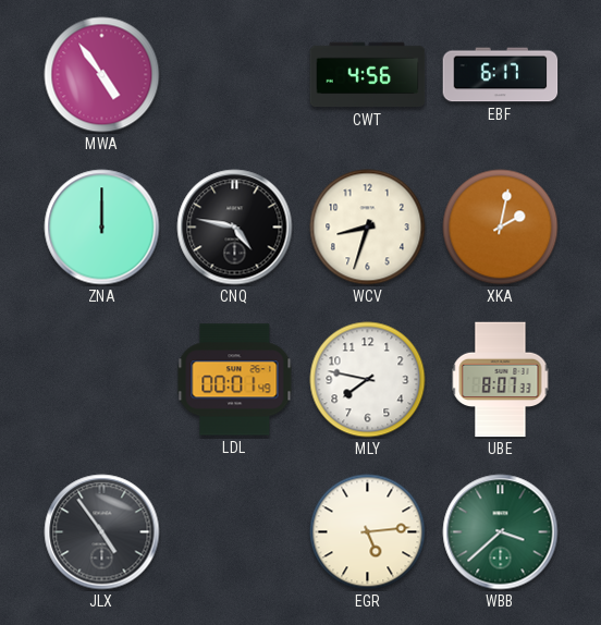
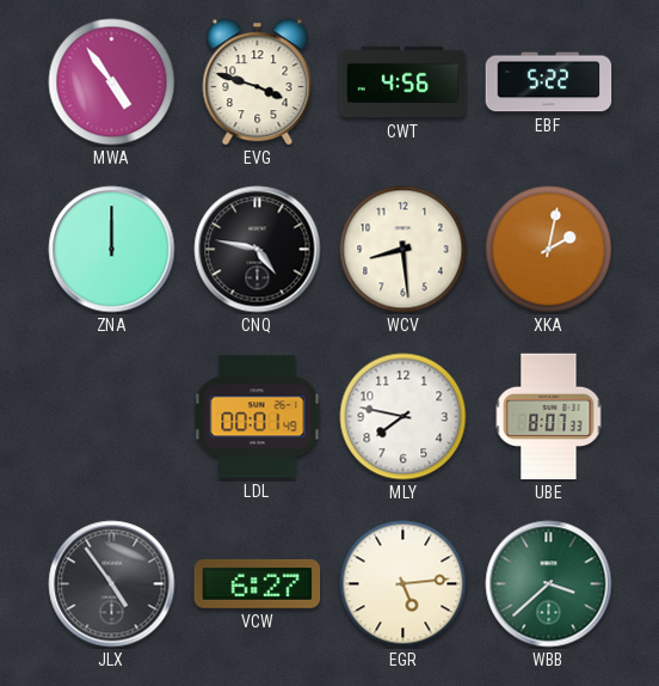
EVG: none -> 3:48 (258, 82)
EBF: 6:17 -> 5:22 (549, 82)
WCV: 8:33 -> 8:29 (404, 250)
VCW: none -> 6:27 (258, 583)
